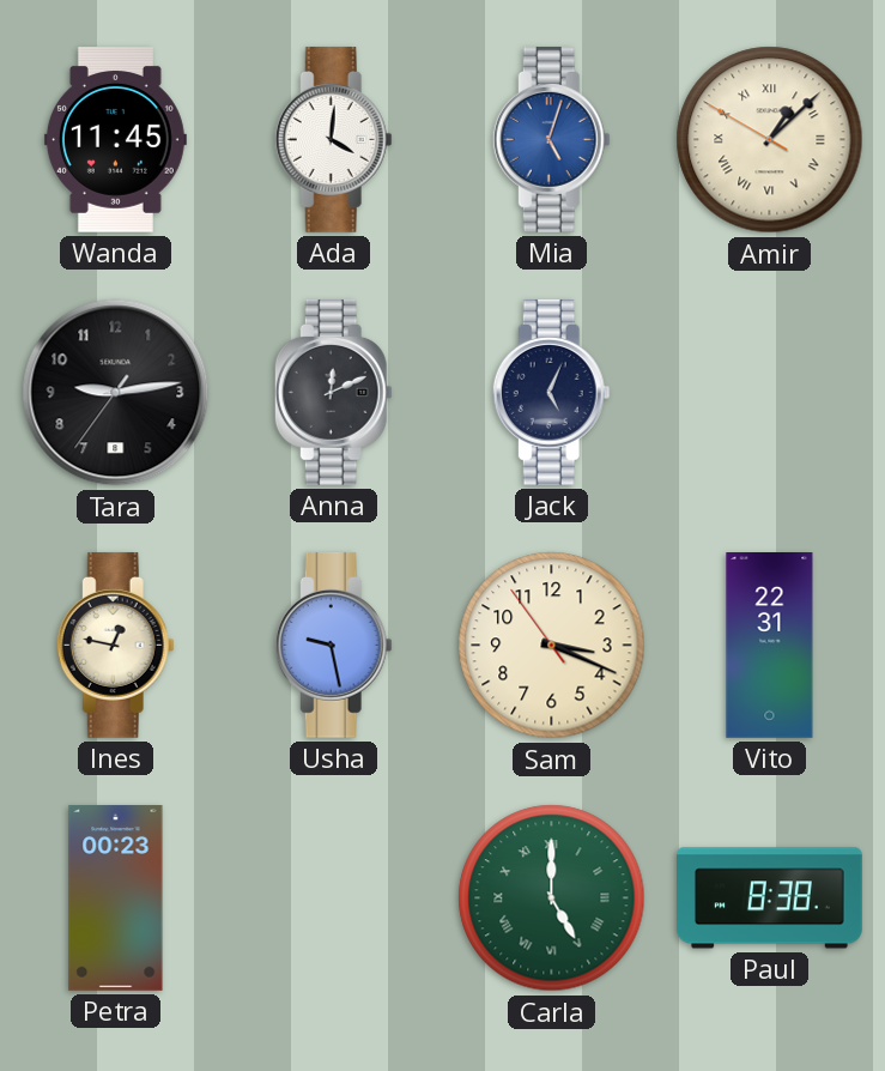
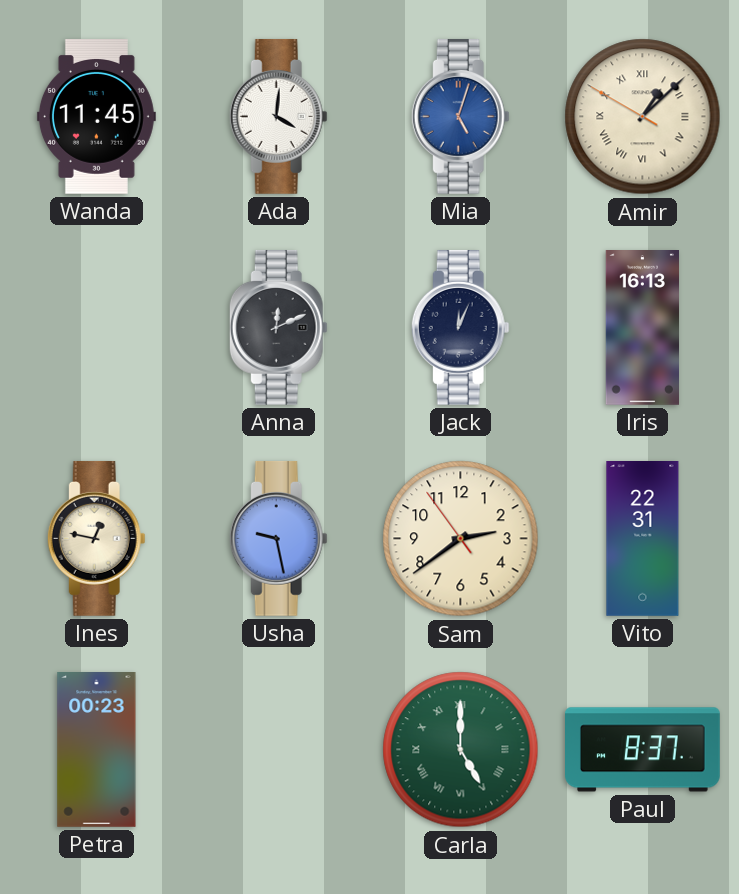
Tara: 9:13 -> none (116, 393)
Jack: 5:04 -> 12:04 (460, 327)
Iris: none -> 16:13 (642, 328)
Sam: 3:18 -> 2:38 (461, 539)
Paul: 8:38 -> 8:37 (643, 750)
